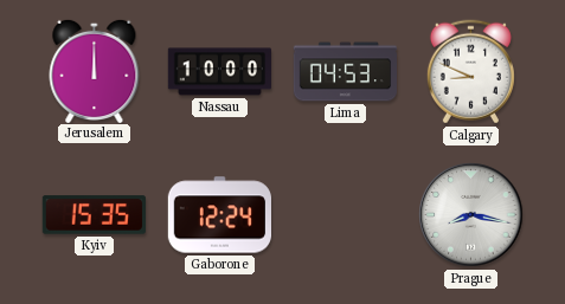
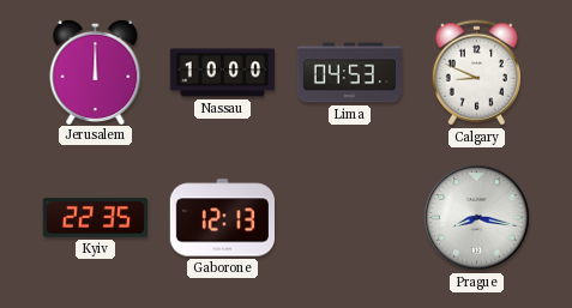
Kyiv: 15:35 -> 22:35 (95, 218)
Gaborone: 12:24 -> 12:13 (222, 218)
